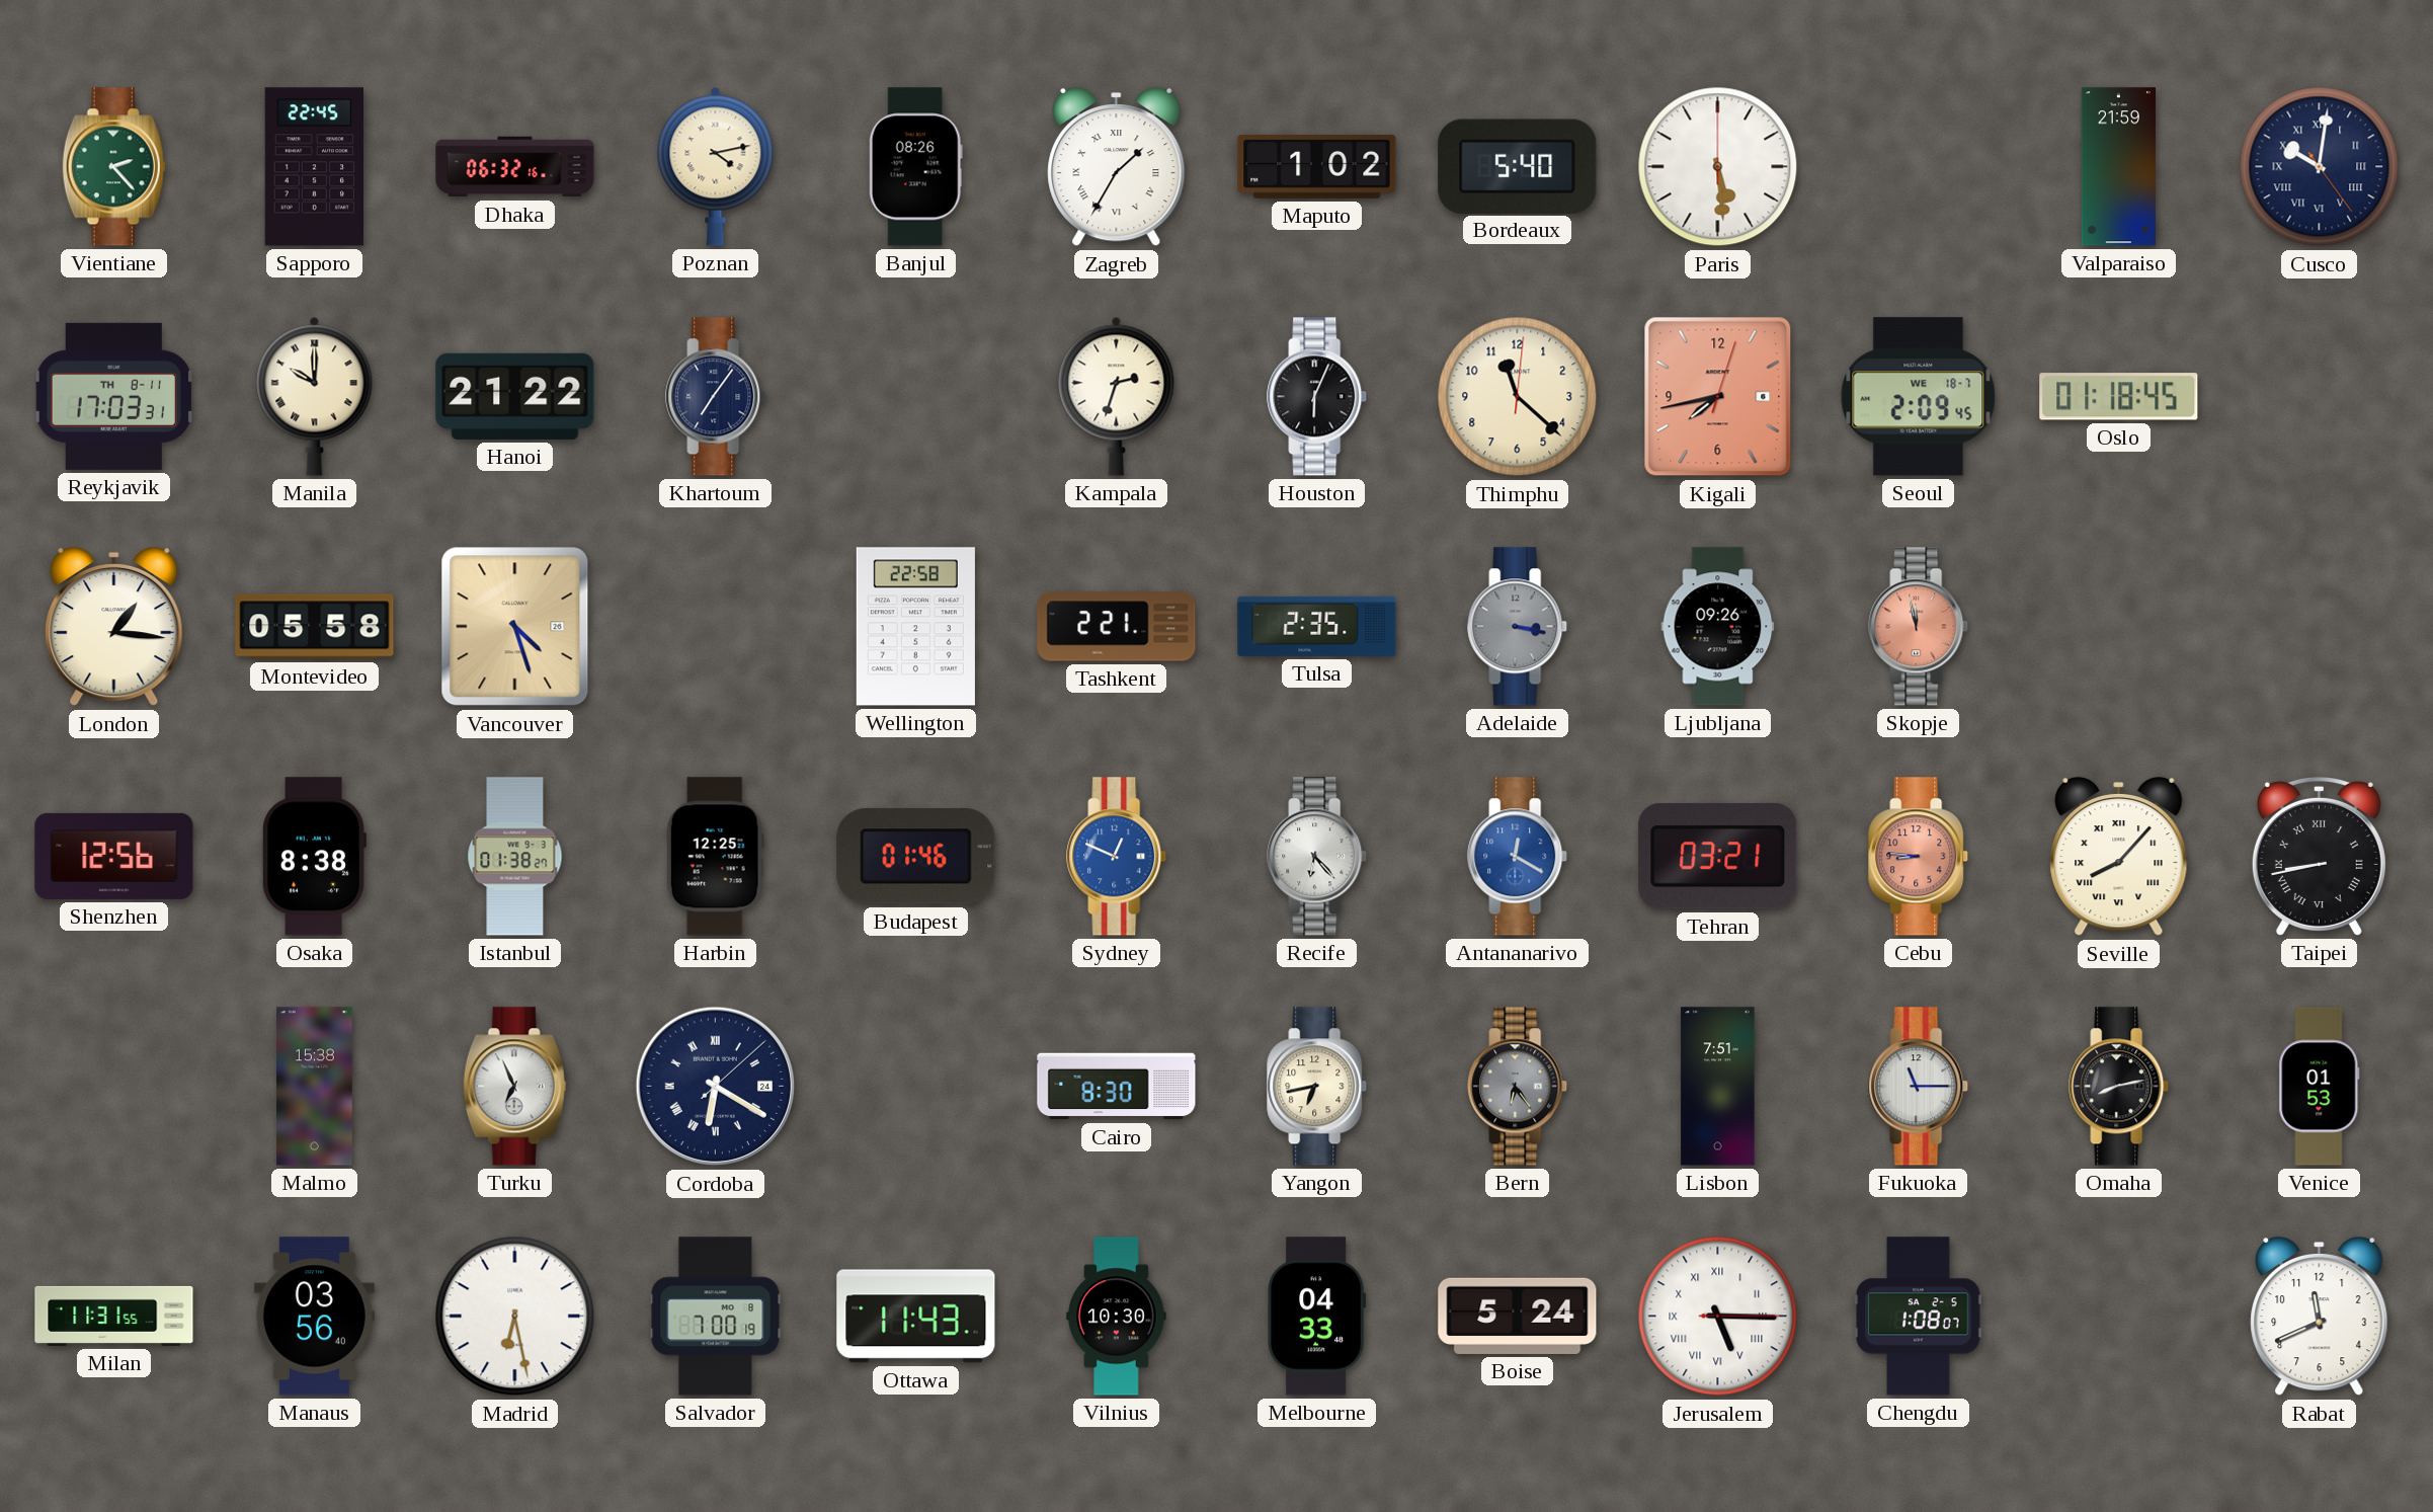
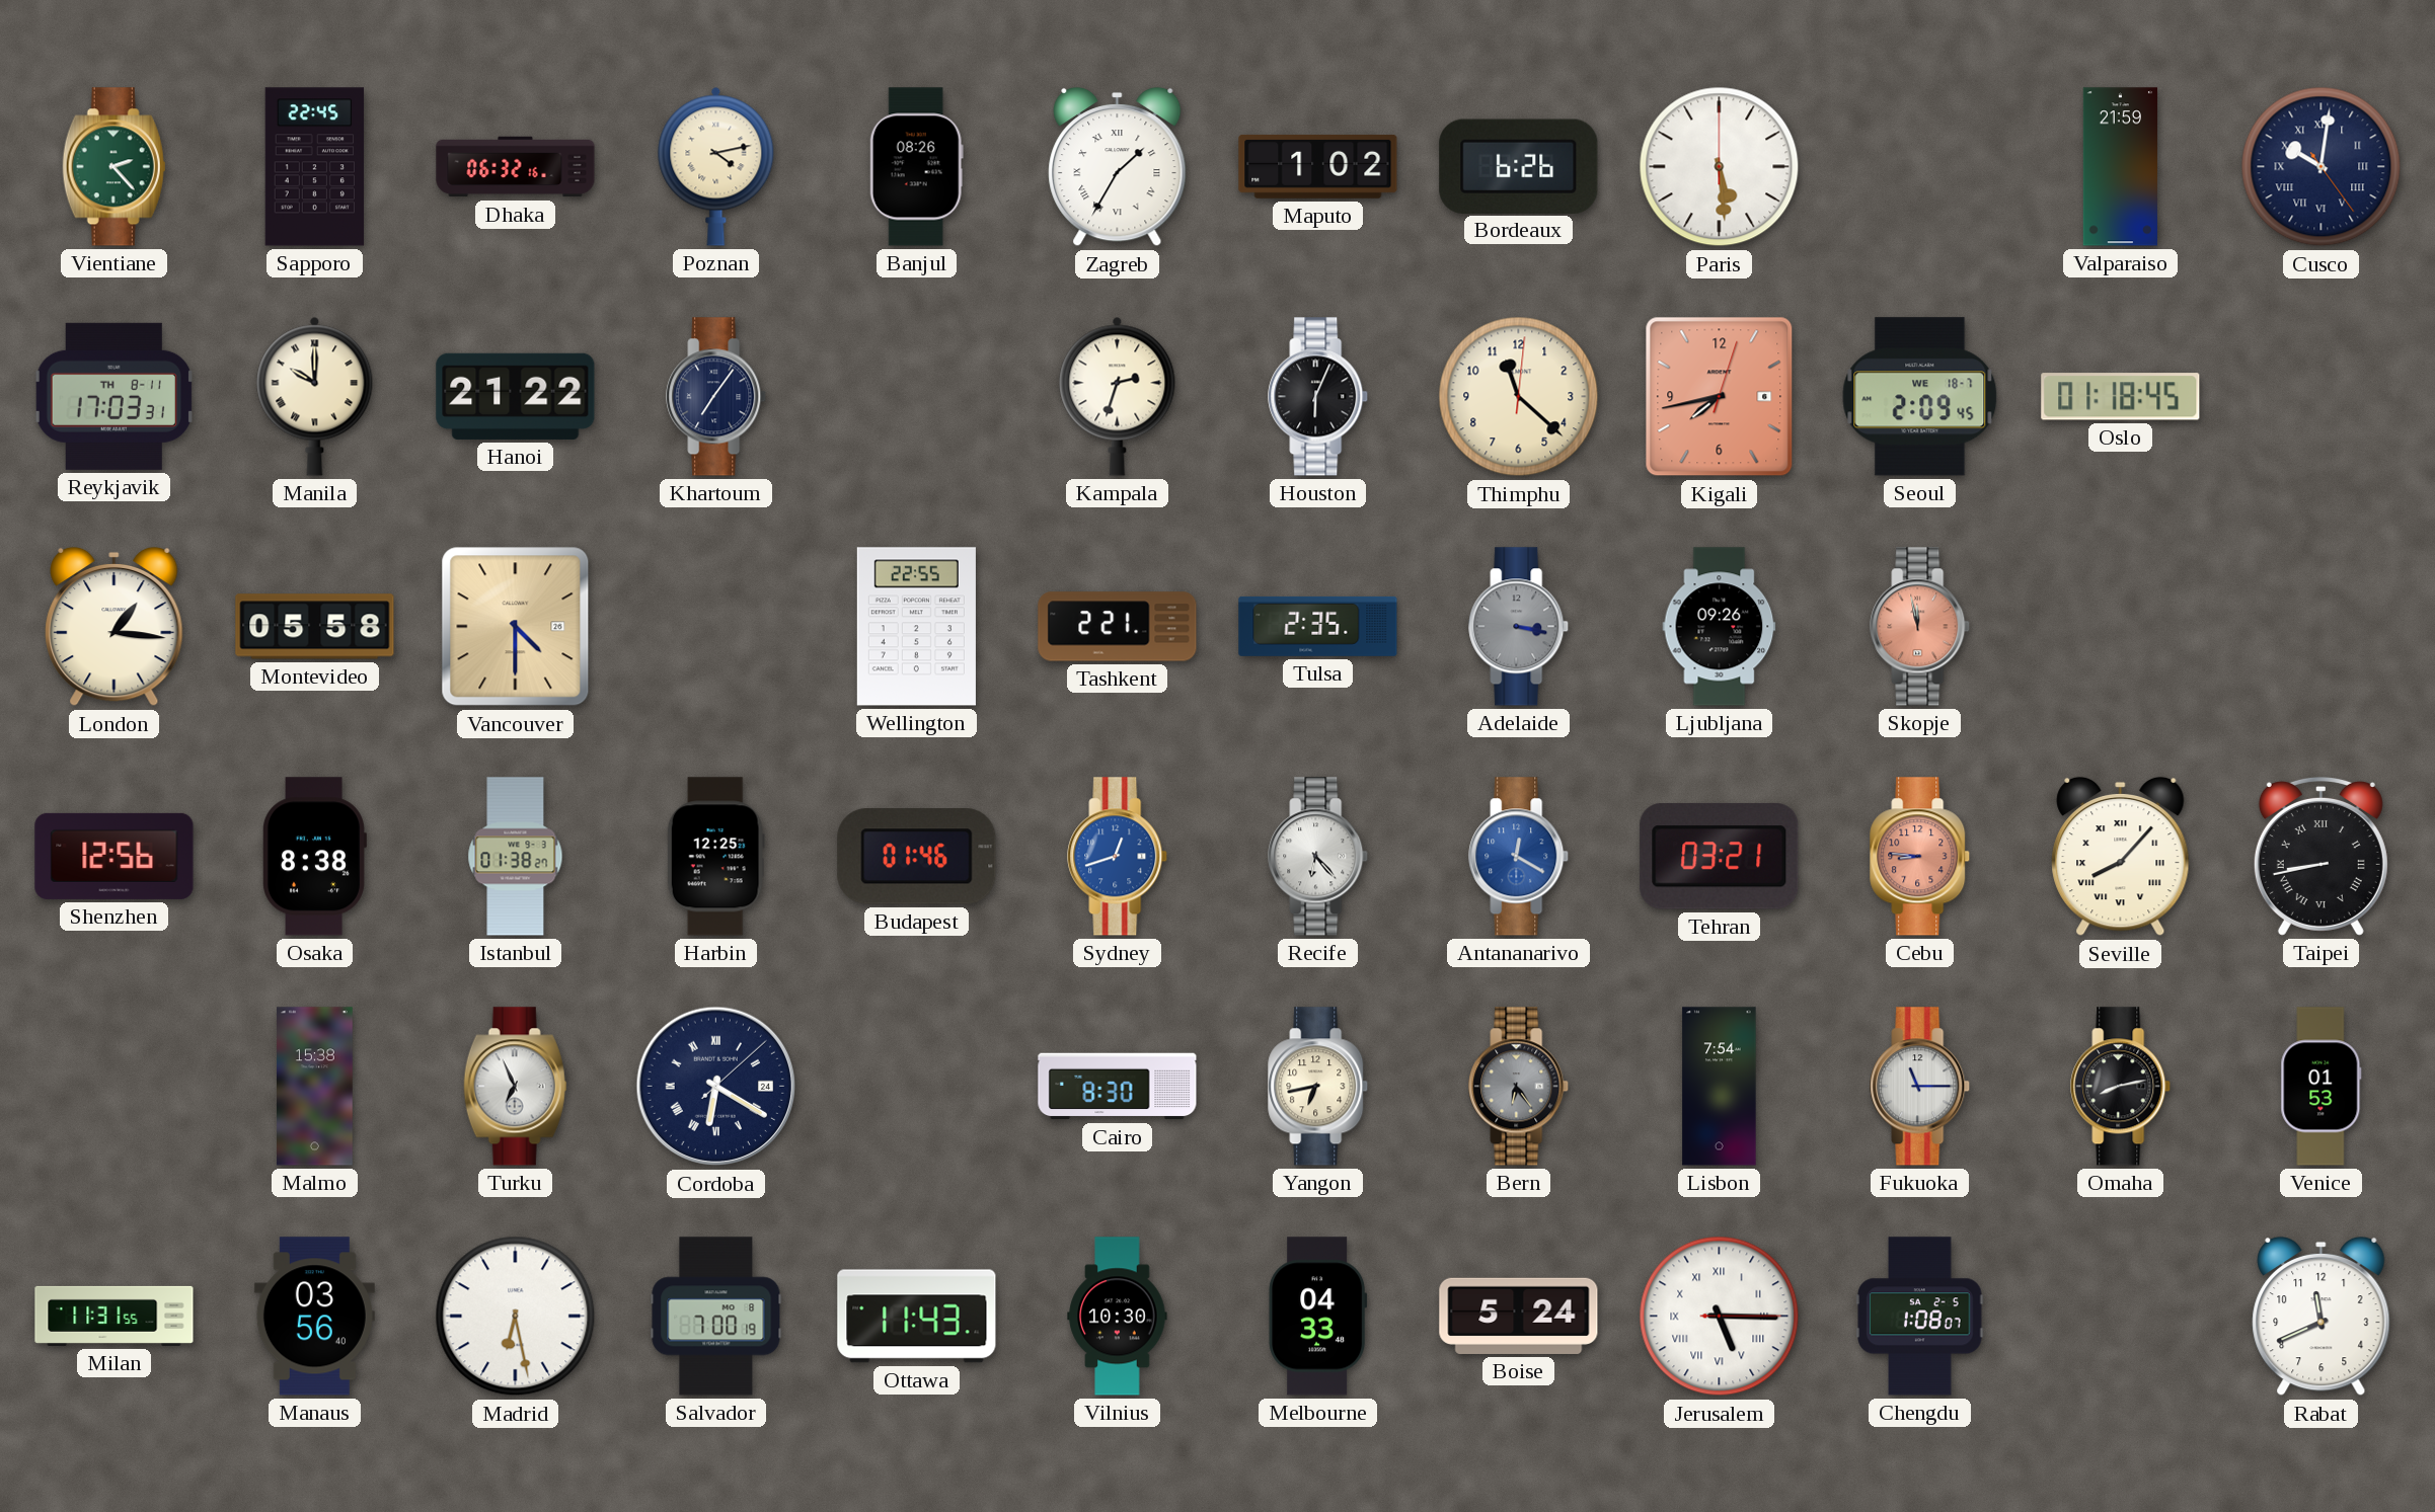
Bordeaux: 5:40 -> 6:26 (1519, 166)
Vancouver: 4:27 -> 4:30 (516, 627)
Wellington: 22:58 -> 22:55 (916, 627)
Sydney: 12:49 -> 12:42 (1118, 857)
Lisbon: 7:51 -> 7:54 (1720, 1087)
